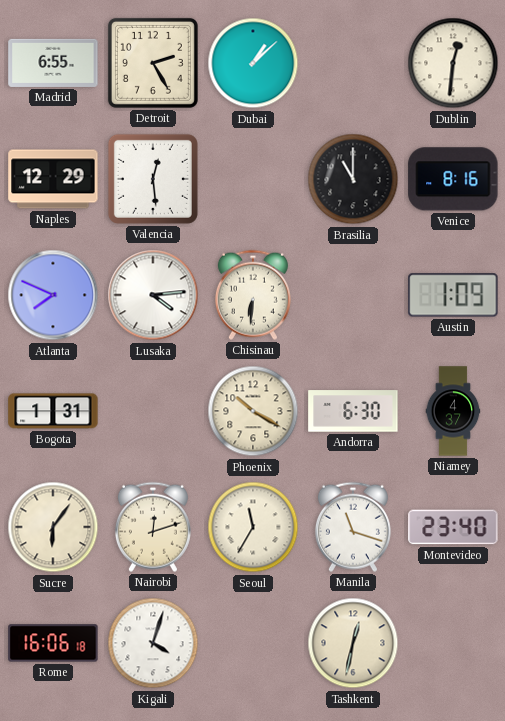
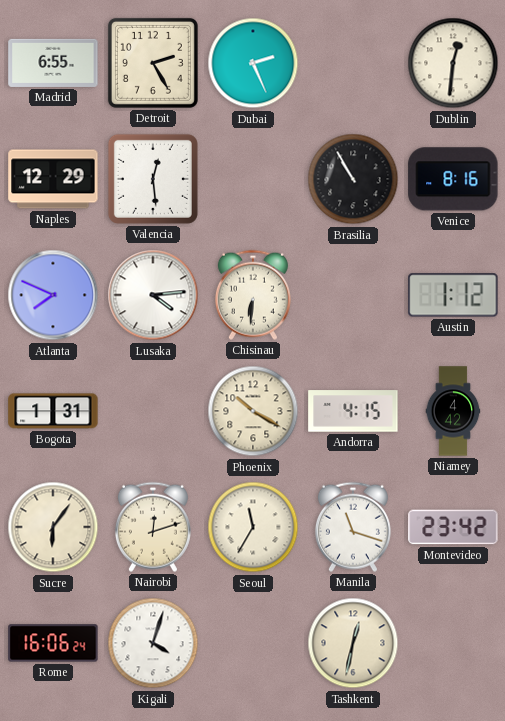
Dubai: 1:08 -> 2:26 (253, 63)
Brasilia: 11:00 -> 10:55 (353, 179)
Austin: 1:09 -> 1:12 (453, 295)
Andorra: 6:30 -> 4:15 (353, 411)
Niamey: 4:37 -> 4:42 (453, 411)
Montevideo: 23:40 -> 23:42 (453, 527)
Rome: 16:06:18 -> 16:06:24 (53, 643)
